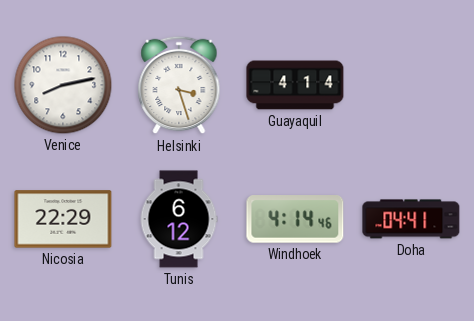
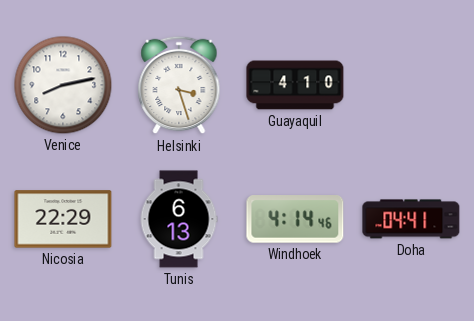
Guayaquil: 4:14 -> 4:10 (295, 85)
Tunis: 6:12 -> 6:13 (179, 219)
